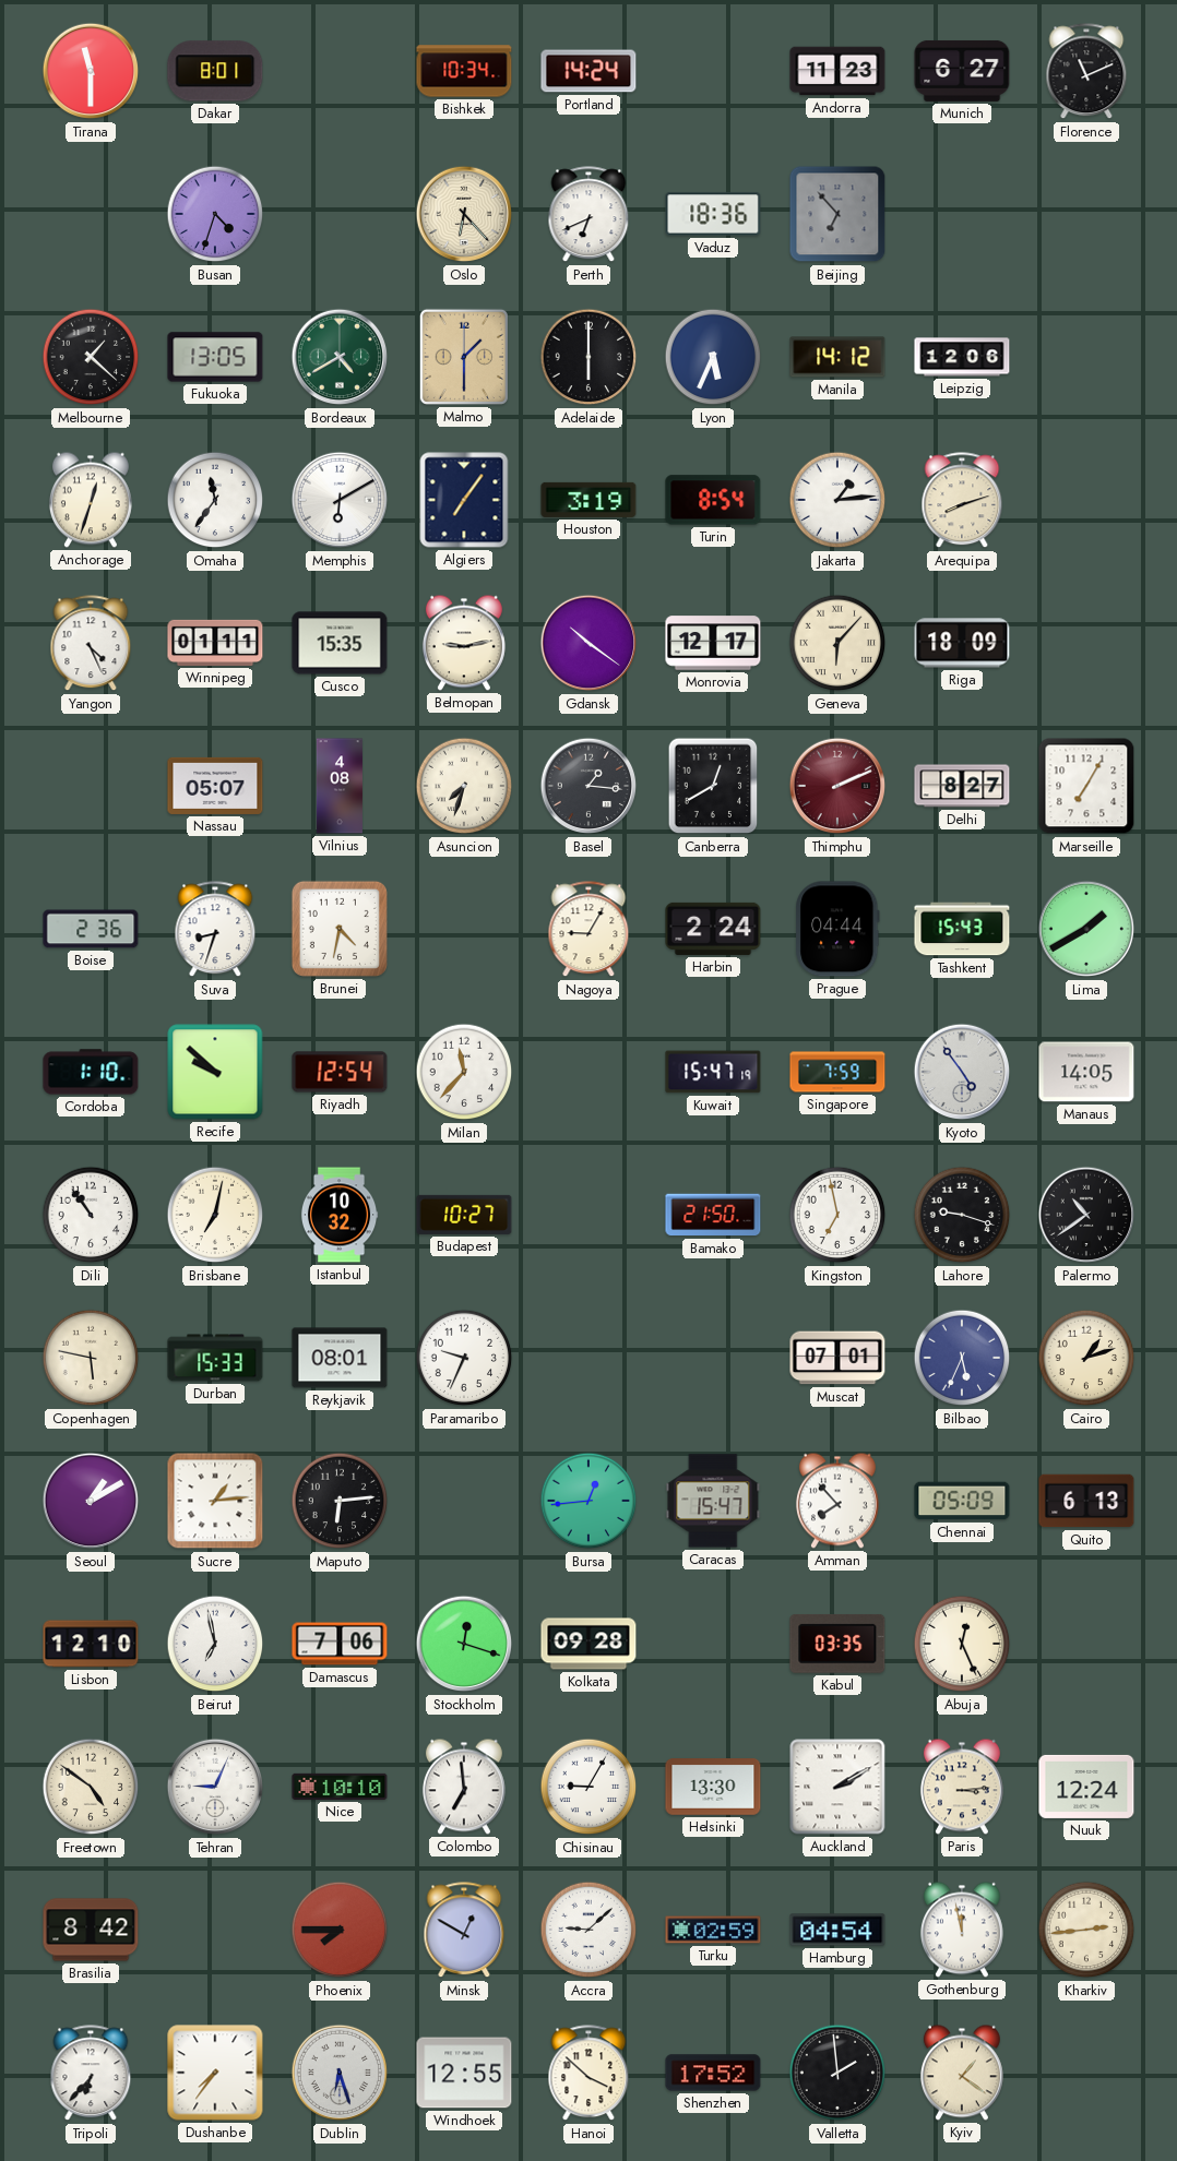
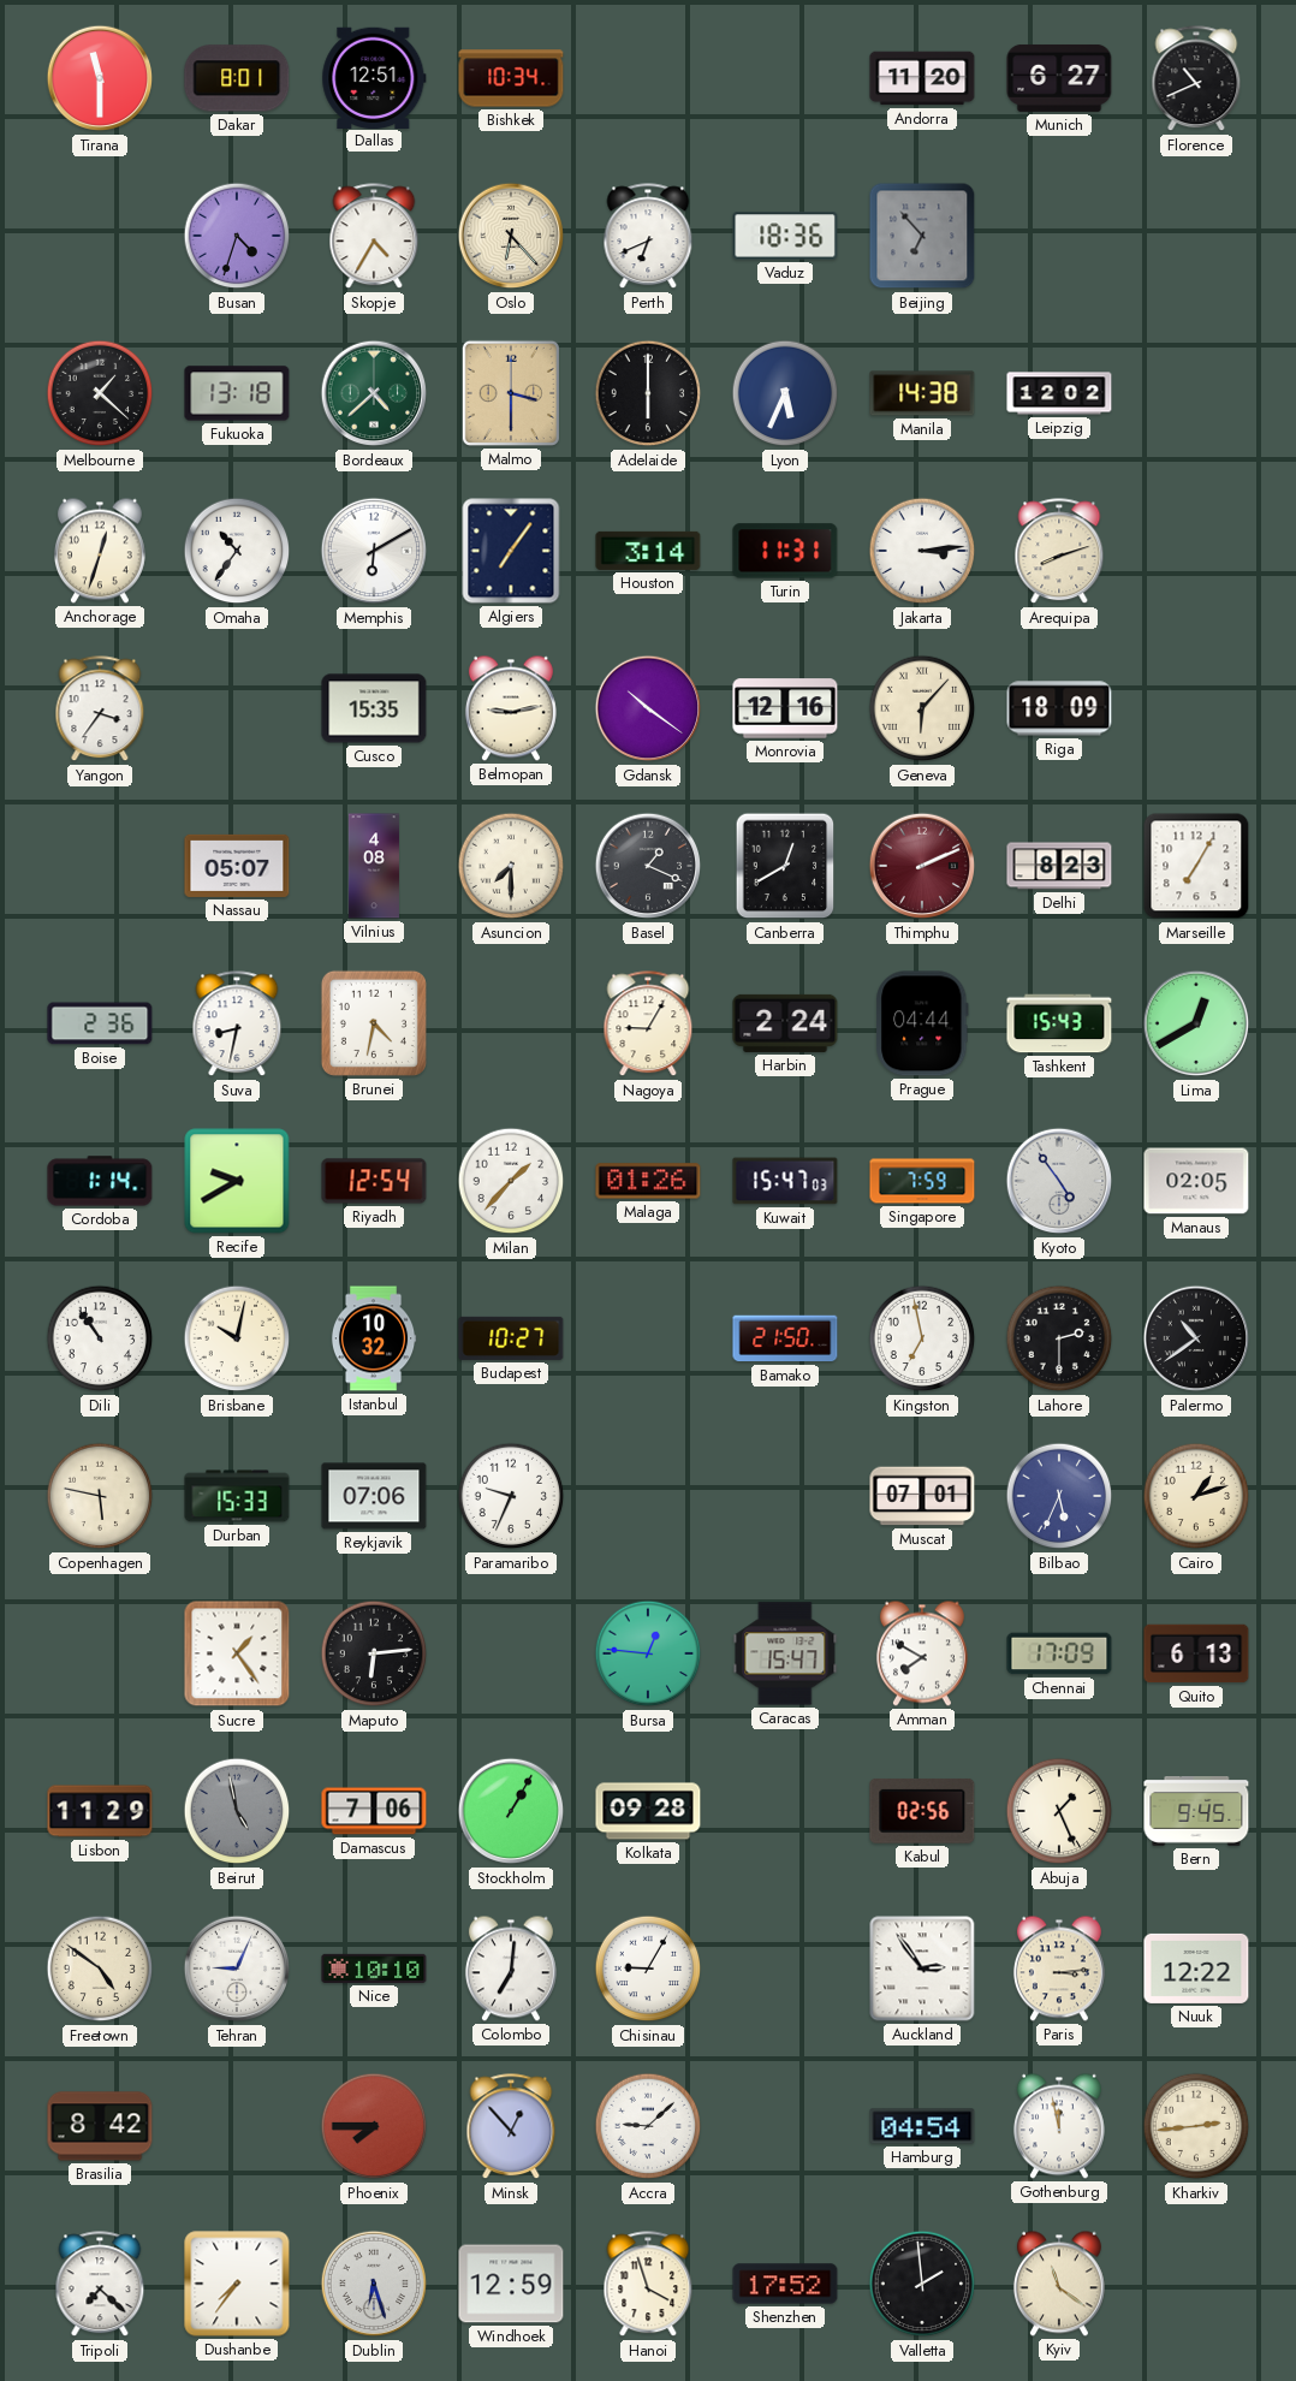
Dallas: none -> 12:51 (374, 77)
Portland: 14:24 -> none (588, 71)
Andorra: 11:23 -> 11:20 (922, 78)
Florence: 11:11 -> 10:41 (1196, 79)
Skopje: none -> 4:35 (374, 237)
Fukuoka: 13:05 -> 13:18 (237, 393)
Bordeaux: 4:40 -> 4:38 (374, 393)
Malmo: 1:30 -> 3:30 (511, 393)
Manila: 14:12 -> 14:38 (922, 393)
Leipzig: 12:06 -> 12:02 (1059, 393)
Omaha: 11:36 -> 10:36 (237, 551)
Houston: 3:19 -> 3:14 (648, 551)
Turin: 8:54 -> 11:31 (785, 551)
Jakarta: 1:14 -> 3:14 (922, 551)
Yangon: 4:26 -> 3:36 (100, 709)
Winnipeg: 01:11 -> none (215, 643)
Monrovia: 12:17 -> 12:16 (785, 708)
Asuncion: 7:33 -> 7:30 (511, 866)
Basel: 1:16 -> 1:19 (648, 866)
Delhi: 8:27 -> 8:23 (1059, 866)
Suva: 8:33 -> 8:32 (237, 1025)
Lima: 1:40 -> 12:40 (1196, 1023)
Cordoba: 1:10 -> 1:14 (100, 1181)
Recife: 9:52 -> 9:40 (237, 1181)
Milan: 11:37 -> 1:37 (511, 1181)
Malaga: none -> 01:26 (648, 1181)
Kuwait: 15:47:19 -> 15:47:03 (785, 1181)
Manaus: 14:05 -> 02:05 (1196, 1181)
Brisbane: 7:02 -> 10:02 (237, 1338)
Lahore: 9:18 -> 2:30 (1059, 1338)
Reykjavik: 08:01 -> 07:06 (374, 1496)
Seoul: 1:10 -> none (91, 1501)
Sucre: 1:14 -> 1:24 (237, 1653)
Bursa: 12:44 -> 12:46 (648, 1653)
Amman: 7:53 -> 7:50 (922, 1653)
Chennai: 05:09 -> 17:09 (1059, 1653)
Lisbon: 12:10 -> 11:29 (100, 1811)
Beirut: 6:58 -> 4:58 (237, 1811)
Beirut dial: white -> grey (237, 1811)
Stockholm: 12:18 -> 1:05 (511, 1811)
Kabul: 03:35 -> 02:56 (922, 1811)
Abuja: 12:26 -> 1:26 (1059, 1811)
Bern: none -> 9:45 (1196, 1812)
Colombo: 6:59 -> 7:01 (511, 1969)
Helsinki: 13:30 -> none (713, 1787)
Auckland: 2:10 -> 2:54 (922, 1969)
Nuuk: 12:24 -> 12:22 (1196, 1969)
Minsk: 12:50 -> 12:53 (511, 2127)
Turku: 02:59 -> none (713, 1930)
Tripoli: 6:37 -> 7:22 (100, 2285)
Windhoek: 12:55 -> 12:59 (511, 2284)
Hanoi: 3:52 -> 3:57 (648, 2285)
Kyiv: 1:21 -> 11:21 (1059, 2284)
